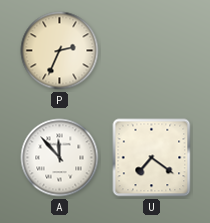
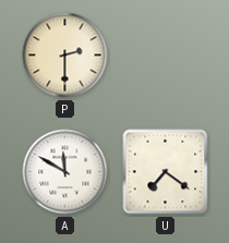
P: 2:34 -> 2:30 (65, 56)
A: 11:53 -> 11:50 (65, 172)
